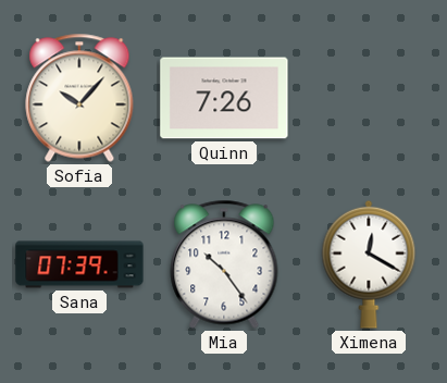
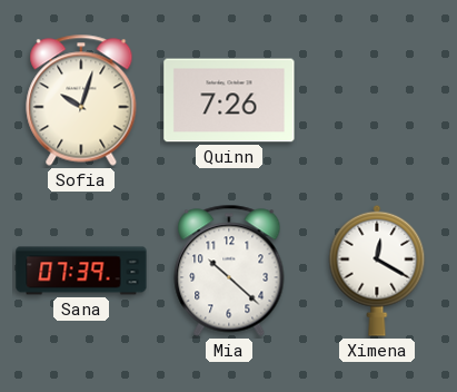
Sofia: 10:07 -> 10:03 (81, 100)
Mia: 10:24 -> 10:22 (229, 271)
